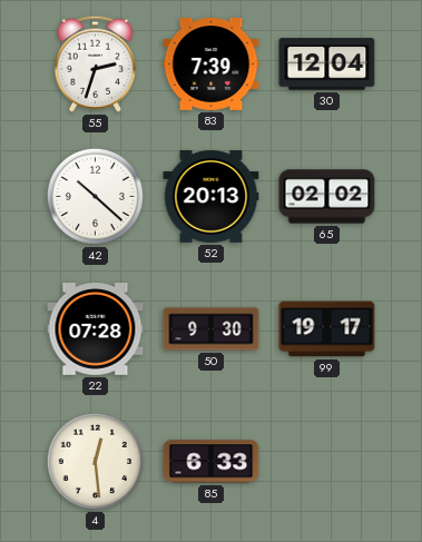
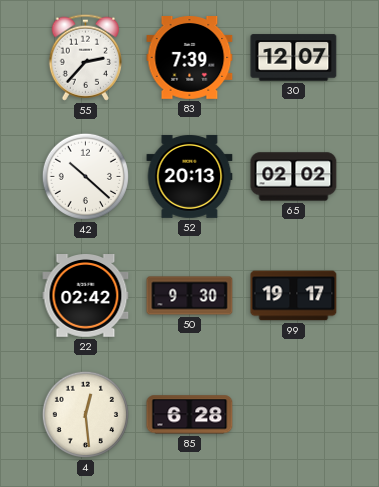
55: 2:33 -> 2:37 (85, 57)
30: 12:04 -> 12:07 (294, 58)
22: 07:28 -> 02:42 (86, 296)
85: 6:33 -> 6:28 (190, 415)
